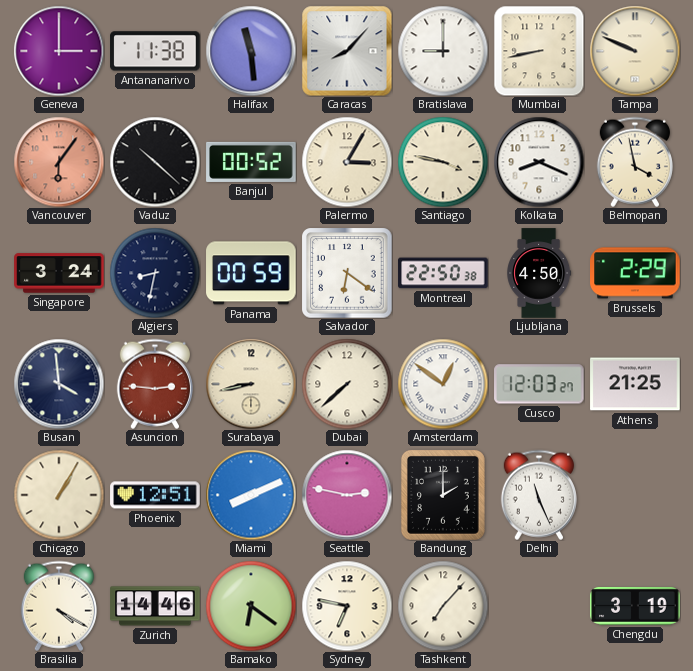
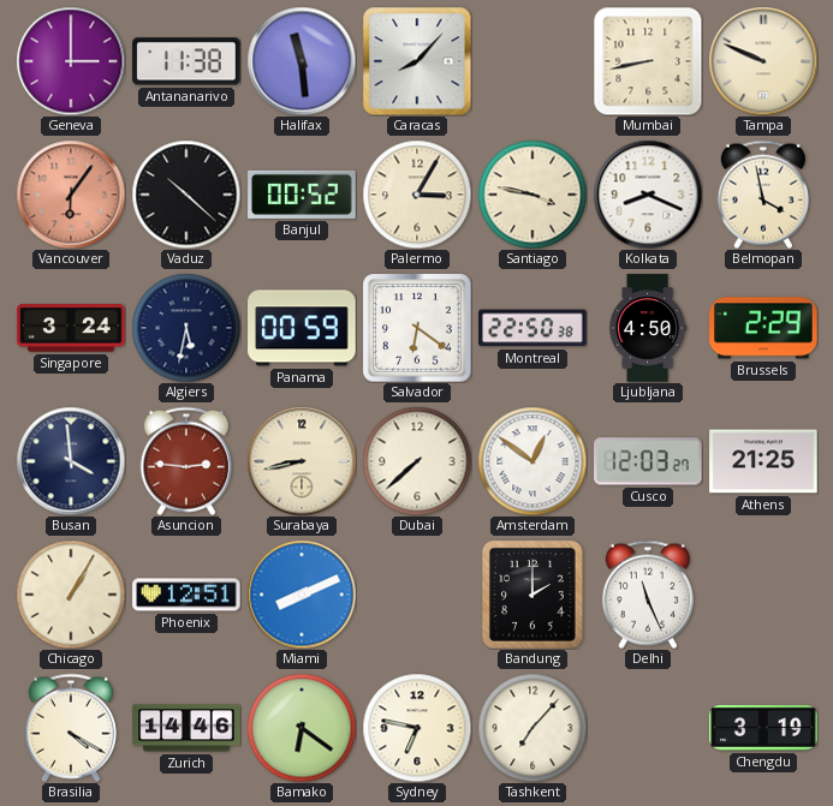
Bratislava: 9:00 -> none (443, 51)
Algiers: 8:32 -> 5:32 (186, 328)
Seattle: 2:47 -> none (347, 495)
